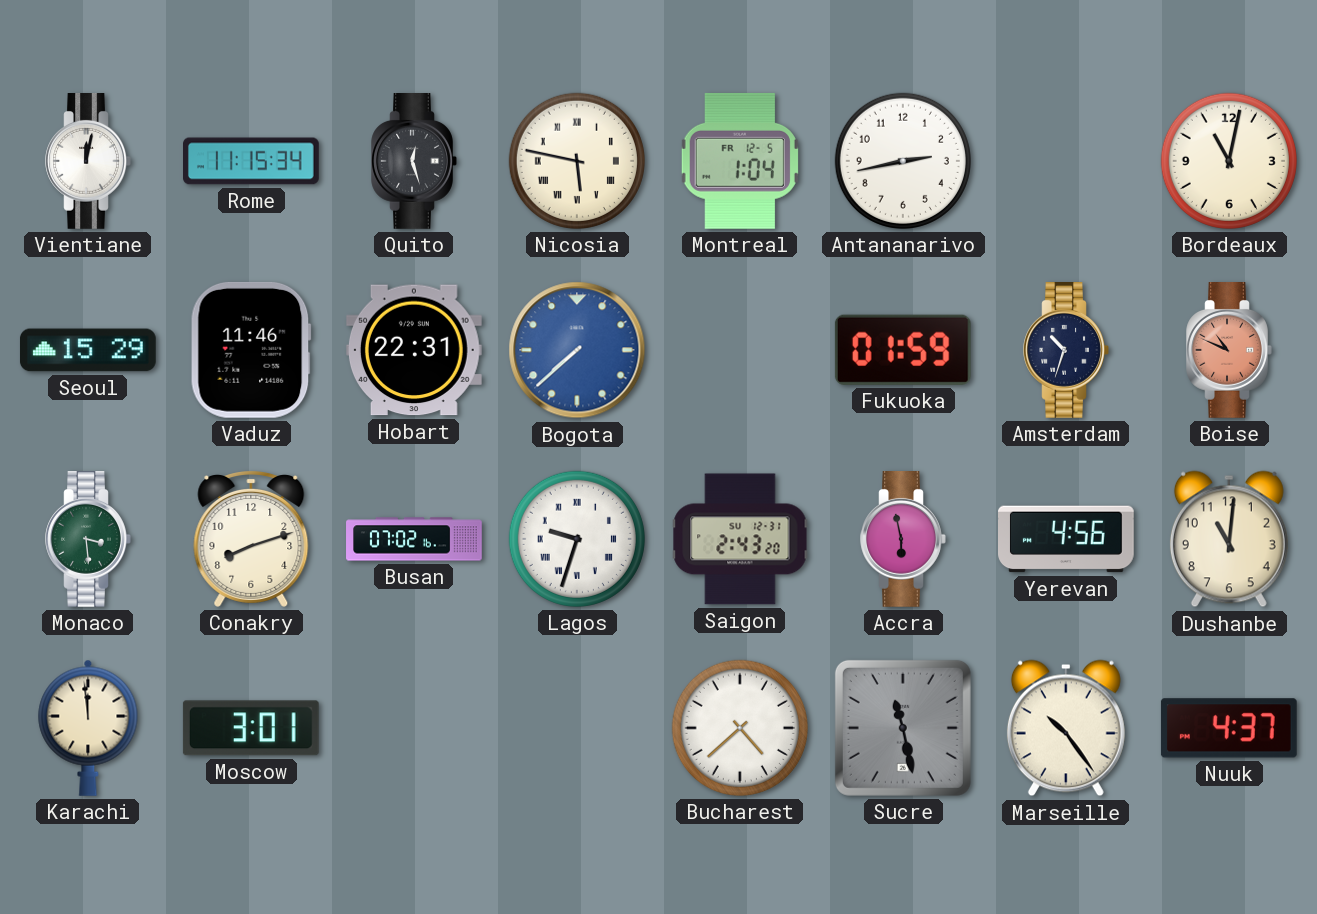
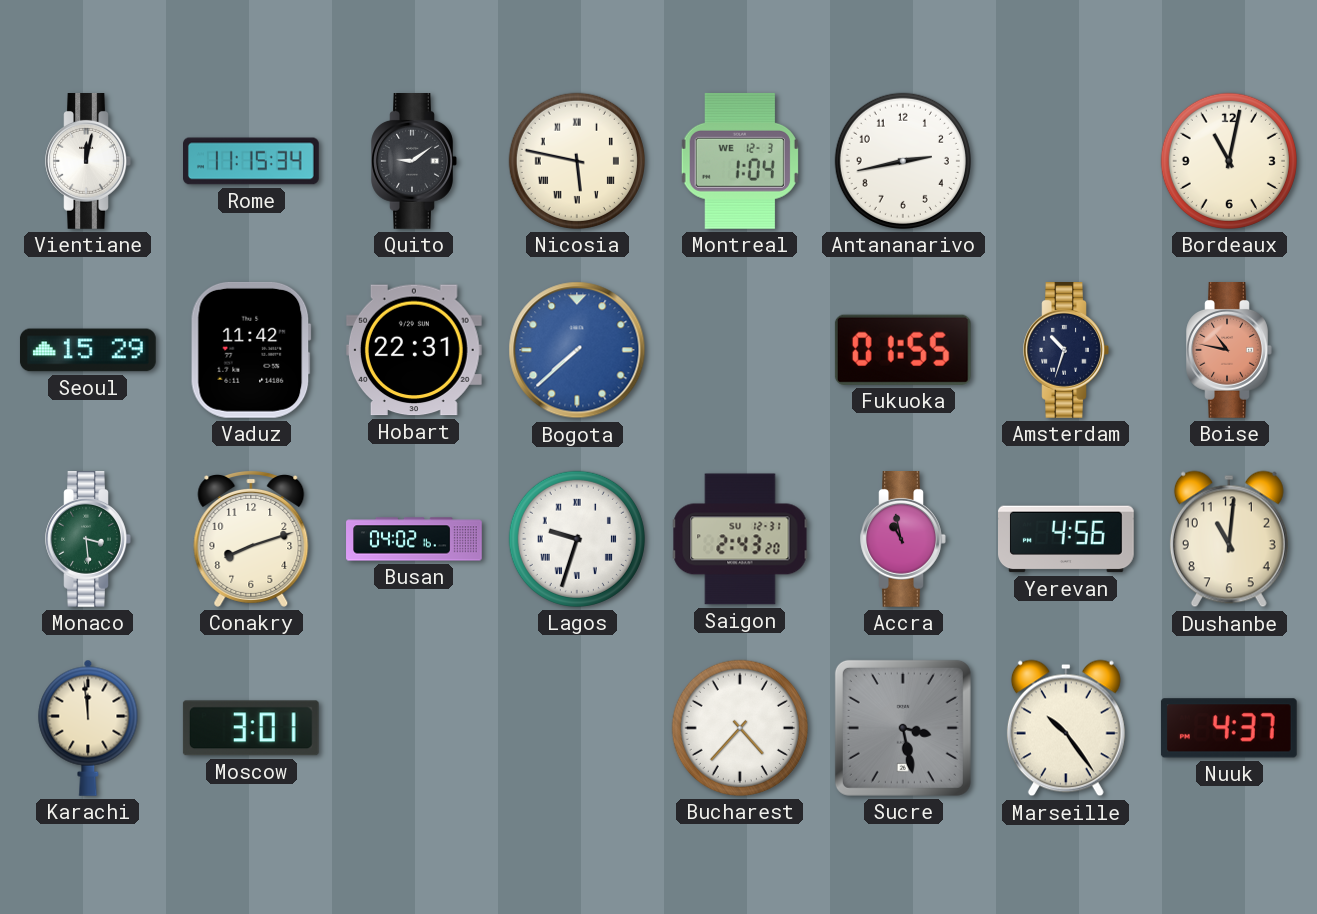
Quito: 12:27 -> 9:09 (414, 162)
Montreal date: FR 12-5 -> WE 12-3 (740, 161)
Vaduz: 11:46 -> 11:42 (251, 350)
Fukuoka: 01:59 -> 01:55 (903, 350)
Boise: 10:49 -> 10:47 (1229, 351)
Busan: 07:02 -> 04:02 (414, 539)
Accra: 5:58 -> 10:58 (903, 540)
Bucharest: 4:38 -> 4:37 (740, 728)
Sucre: 11:28 -> 3:28 (903, 728)
